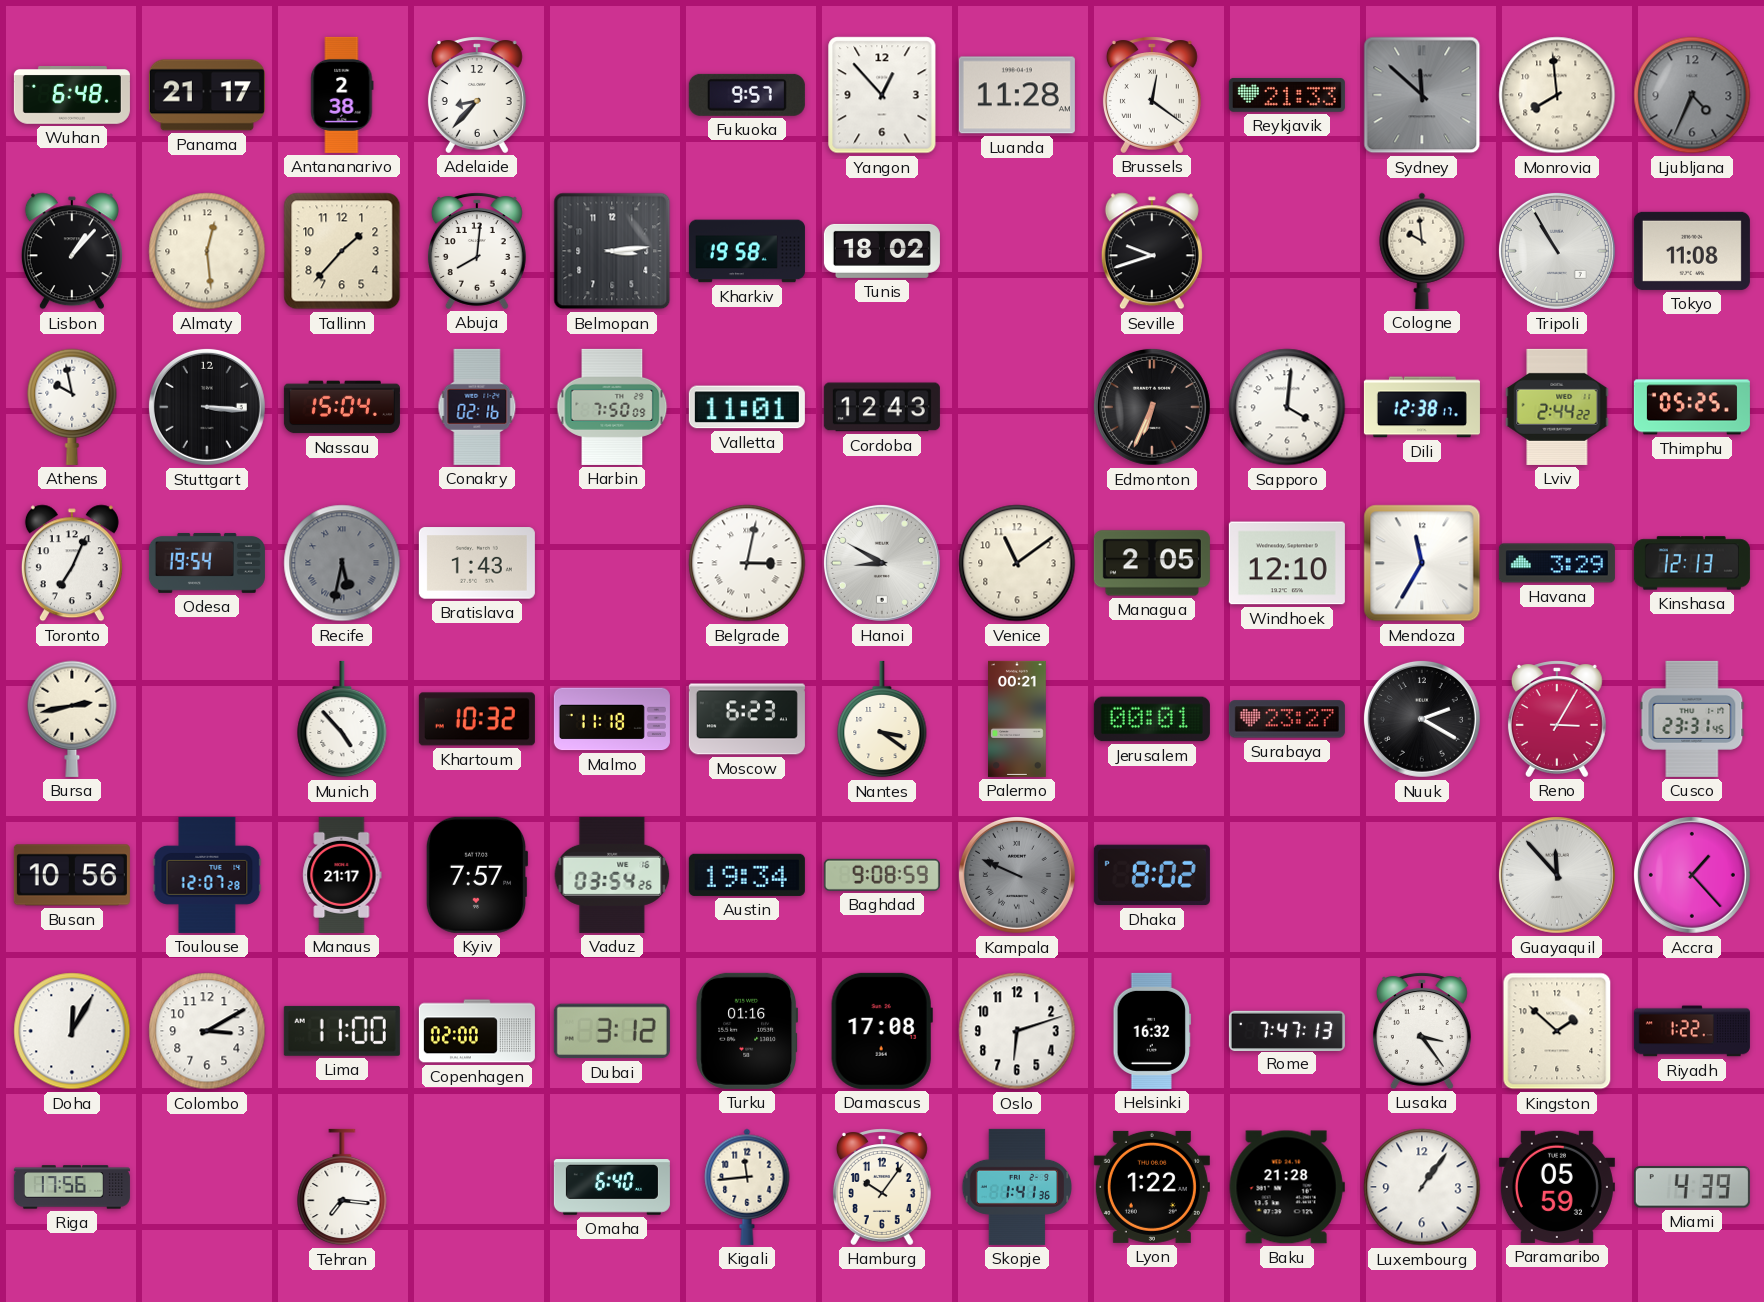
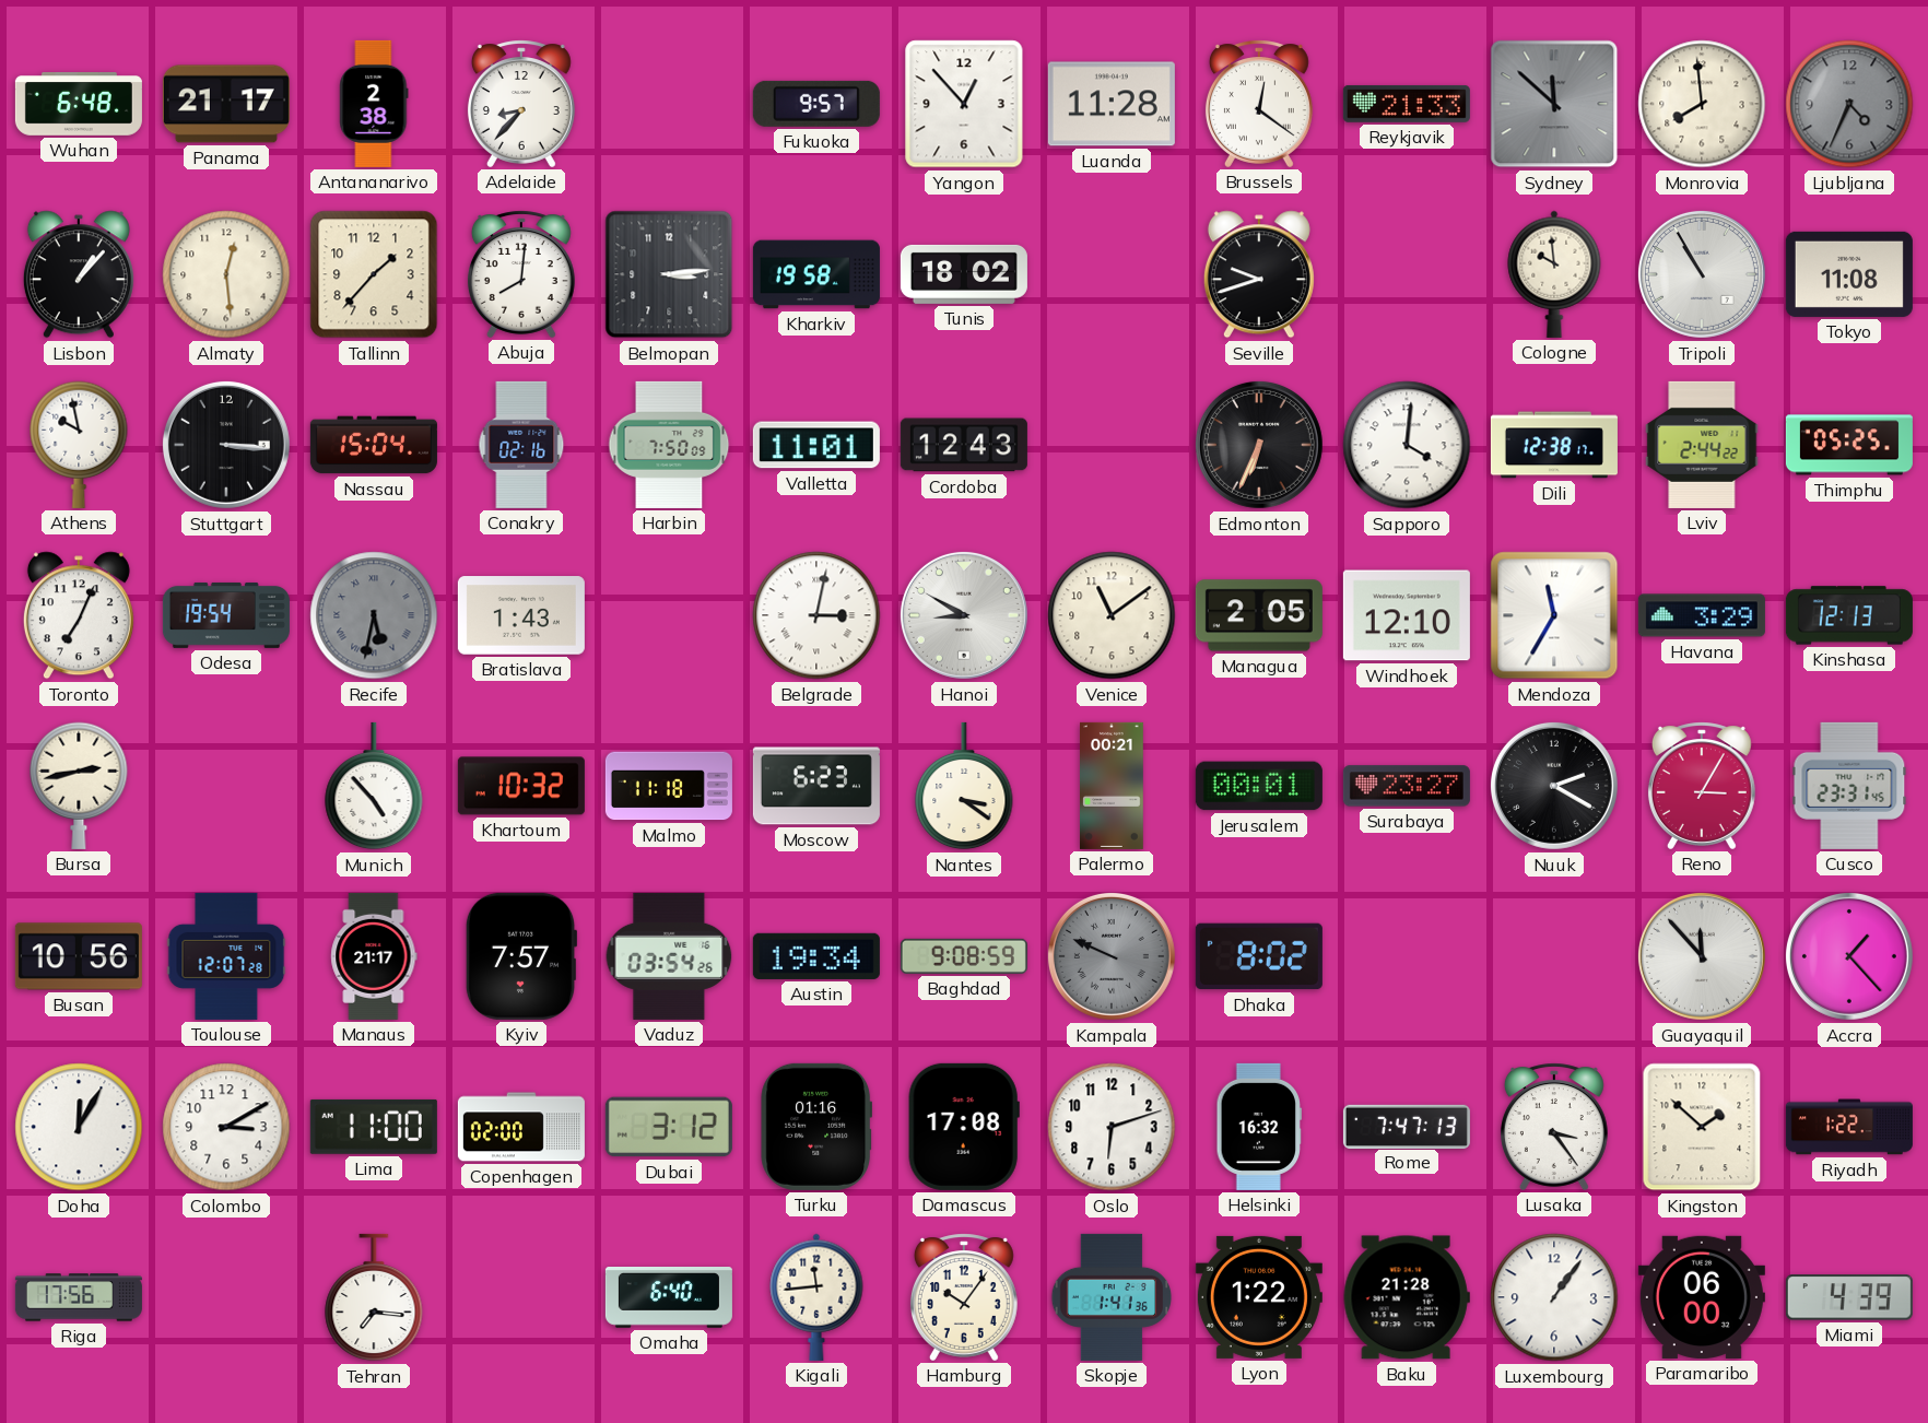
Paramaribo: 05:59 -> 06:00 (1702, 1297)
